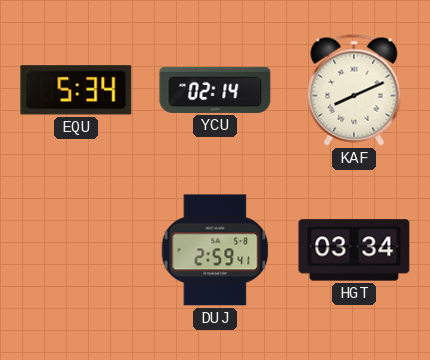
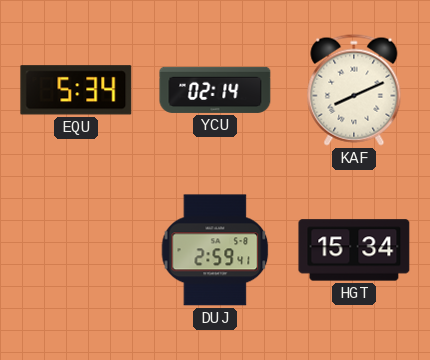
HGT: 03:34 -> 15:34 (354, 250)
